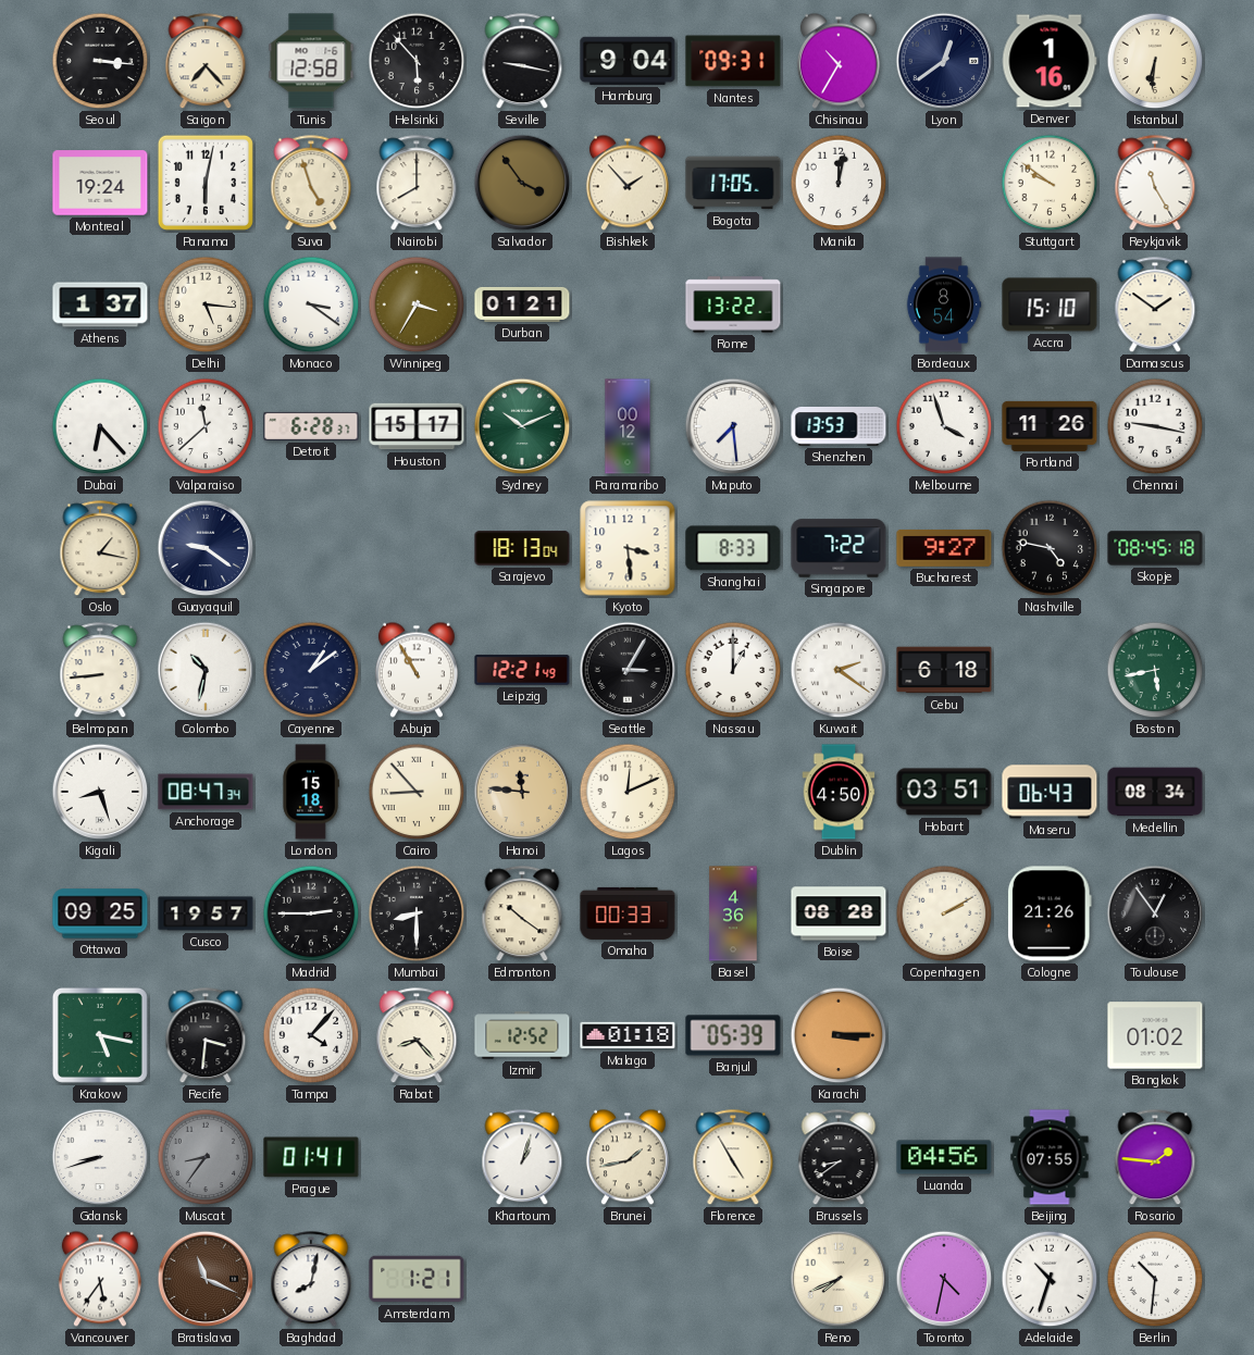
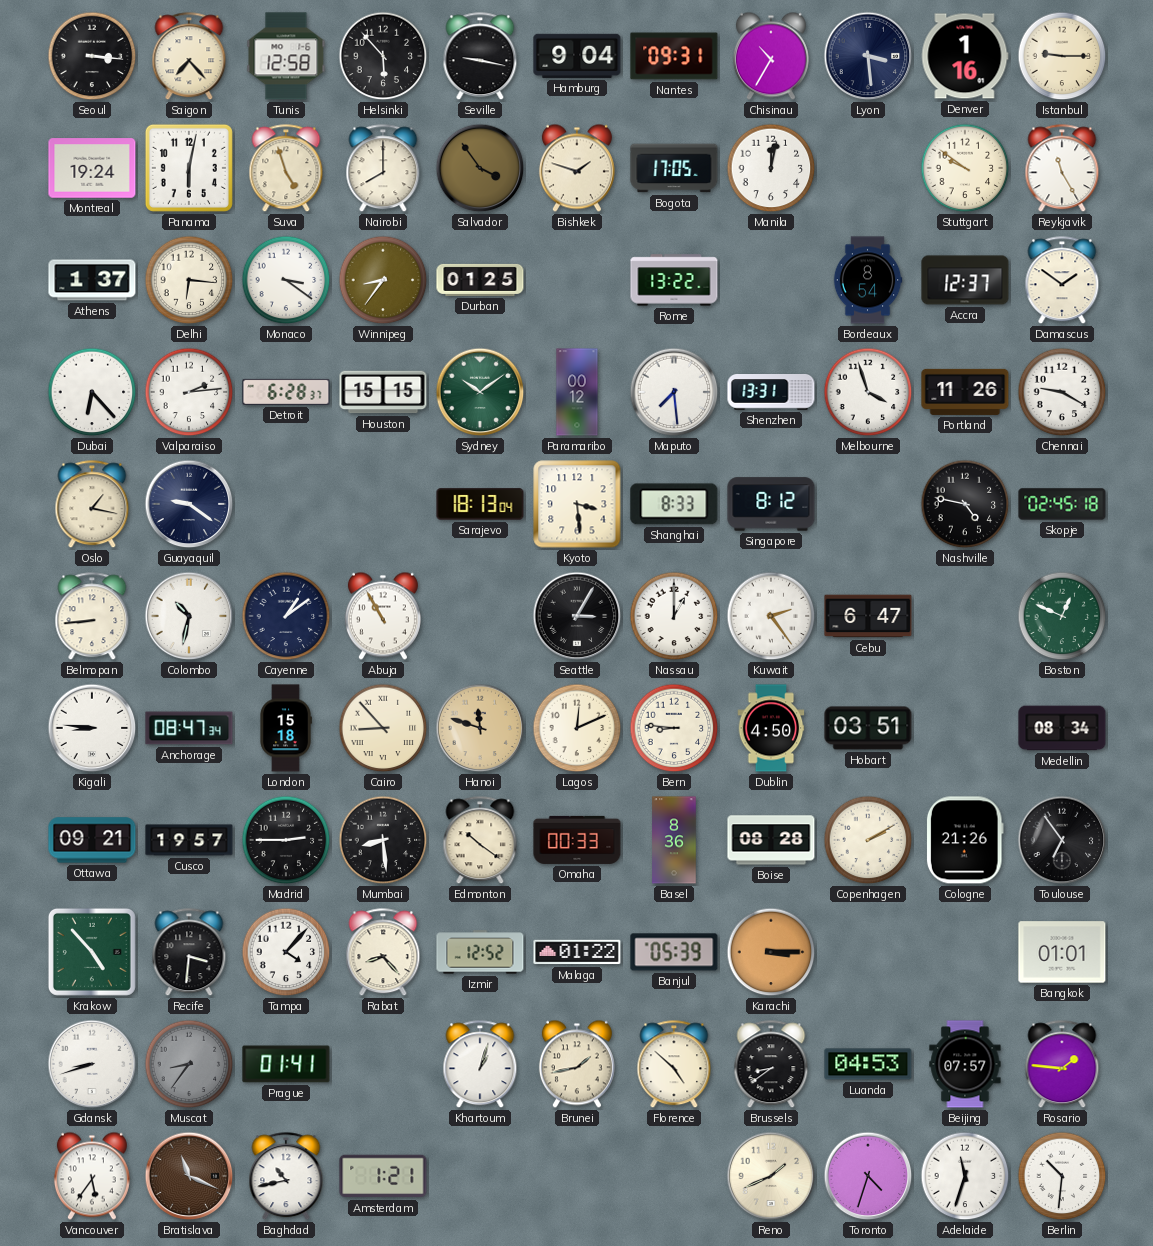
Lyon: 12:39 -> 3:29 (868, 56)
Istanbul: 6:31 -> 9:15 (1062, 56)
Bishkek: 1:53 -> 1:48 (577, 168)
Delhi: 5:16 -> 6:16 (189, 280)
Winnipeg: 3:35 -> 8:36 (383, 280)
Durban: 01:21 -> 01:25 (480, 280)
Accra: 15:10 -> 12:37 (965, 280)
Valparaiso: 11:38 -> 2:14 (189, 392)
Houston: 15:17 -> 15:15 (383, 392)
Sydney: 10:11 -> 10:09 (480, 392)
Shenzhen: 13:53 -> 13:31 (771, 392)
Chennai: 9:17 -> 9:20 (1062, 392)
Singapore: 7:22 -> 8:12 (771, 504)
Bucharest: 9:27 -> none (944, 548)
Skopje: 08:45 -> 02:45 (1062, 504)
Leipzig: 12:21 -> none (522, 670)
Kuwait: 2:21 -> 2:24 (771, 616)
Cebu: 6:18 -> 6:47 (868, 616)
Boston: 5:43 -> 12:49 (1062, 616)
Kigali: 8:27 -> 8:46 (92, 728)
Hanoi: 11:46 -> 11:48 (480, 728)
Bern: none -> 8:46 (674, 728)
Maseru: 06:43 -> none (1050, 792)
Ottawa: 09:25 -> 09:21 (92, 840)
Mumbai: 8:30 -> 8:29 (383, 840)
Basel: 4:36 -> 8:36 (674, 840)
Toulouse: 12:54 -> 6:54 (1062, 840)
Krakow: 5:17 -> 4:53 (92, 952)
Malaga: 01:18 -> 01:22 (577, 952)
Bangkok: 01:02 -> 01:01 (1062, 952)
Florence: 4:55 -> 4:52 (674, 1065)
Luanda: 04:56 -> 04:53 (868, 1064)
Beijing: 07:55 -> 07:57 (965, 1064)
Baghdad: 8:02 -> 10:43 (286, 1177)
Reno: 7:41 -> 1:41 (771, 1176)
Toronto: 4:32 -> 4:33 (868, 1176)
Adelaide: 10:33 -> 11:33 (965, 1176)
